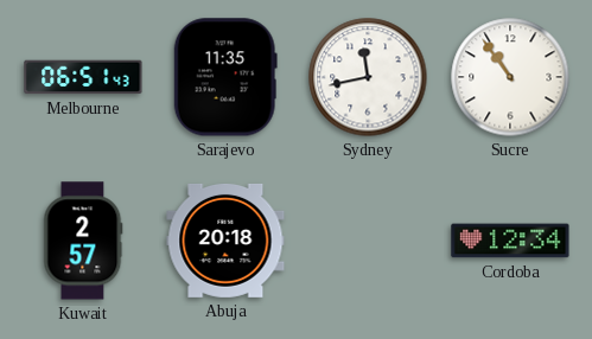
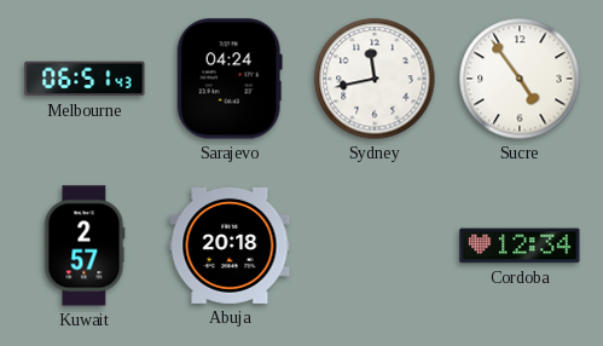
Sarajevo: 11:35 -> 04:24 (230, 79)
Sucre: 10:54 -> 4:54 (520, 79)
